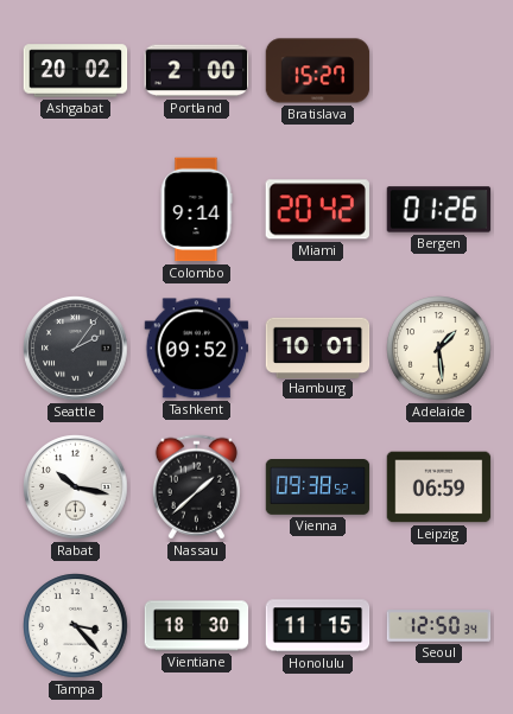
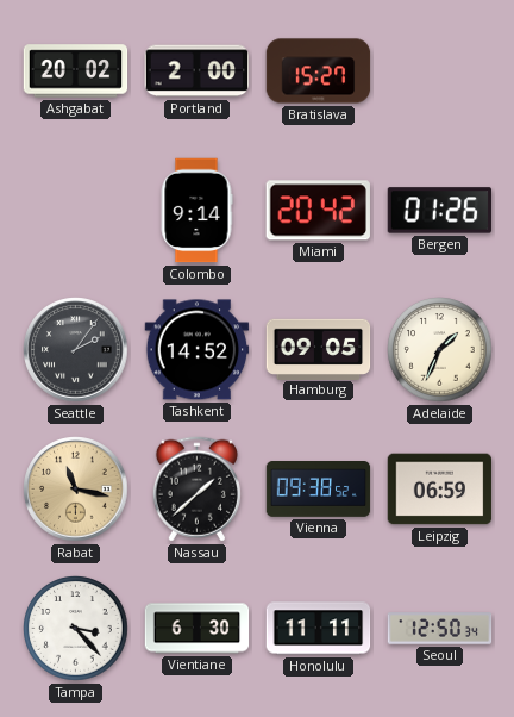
Tashkent: 09:52 -> 14:52 (198, 350)
Hamburg: 10:01 -> 09:05 (319, 349)
Adelaide: 1:29 -> 1:34 (440, 350)
Rabat: 10:17 -> 11:17 (76, 490)
Rabat dial: white -> champagne (76, 490)
Vientiane: 18:30 -> 6:30 (198, 629)
Honolulu: 11:15 -> 11:11 (319, 629)
